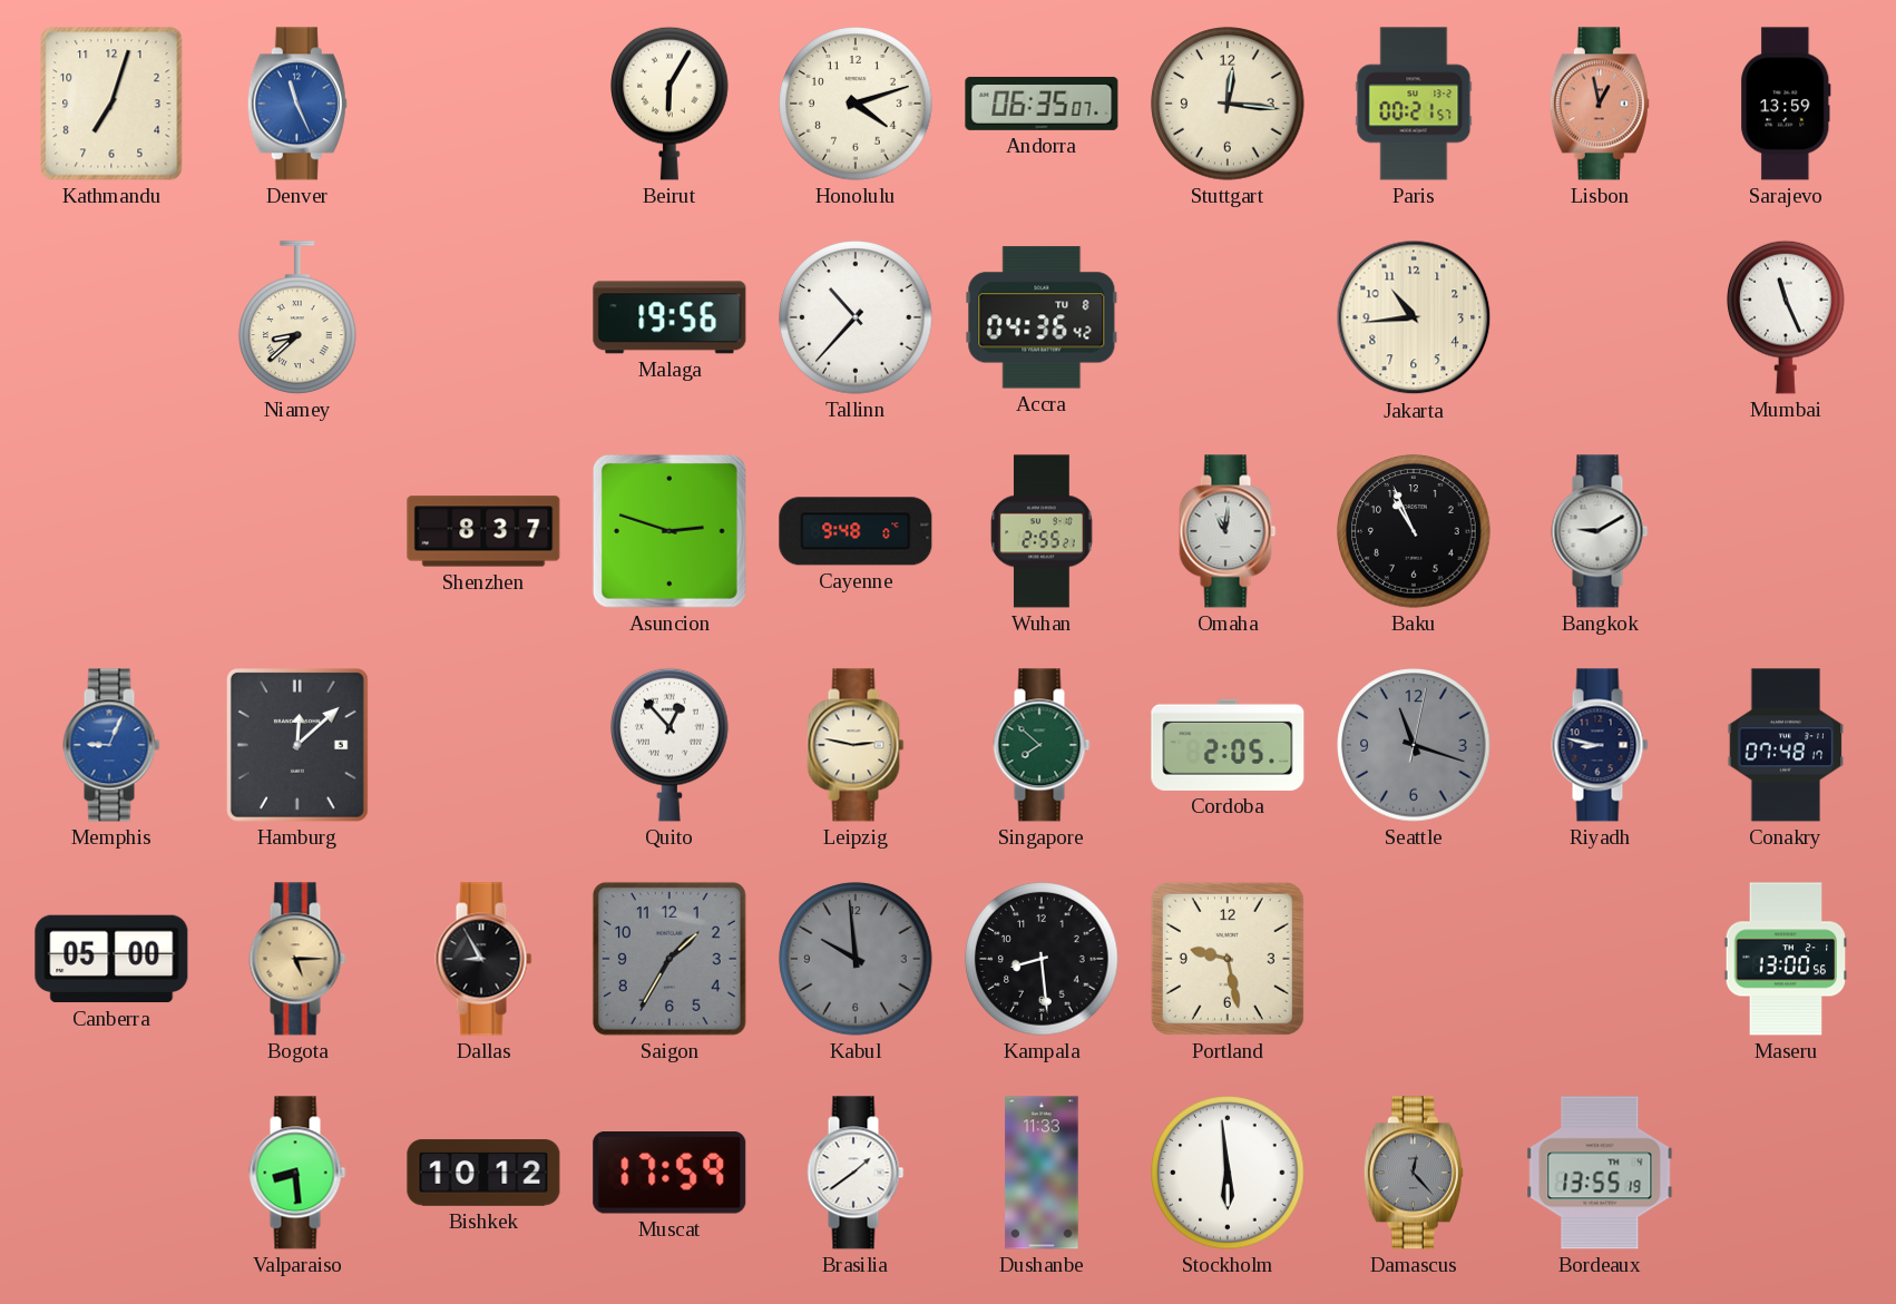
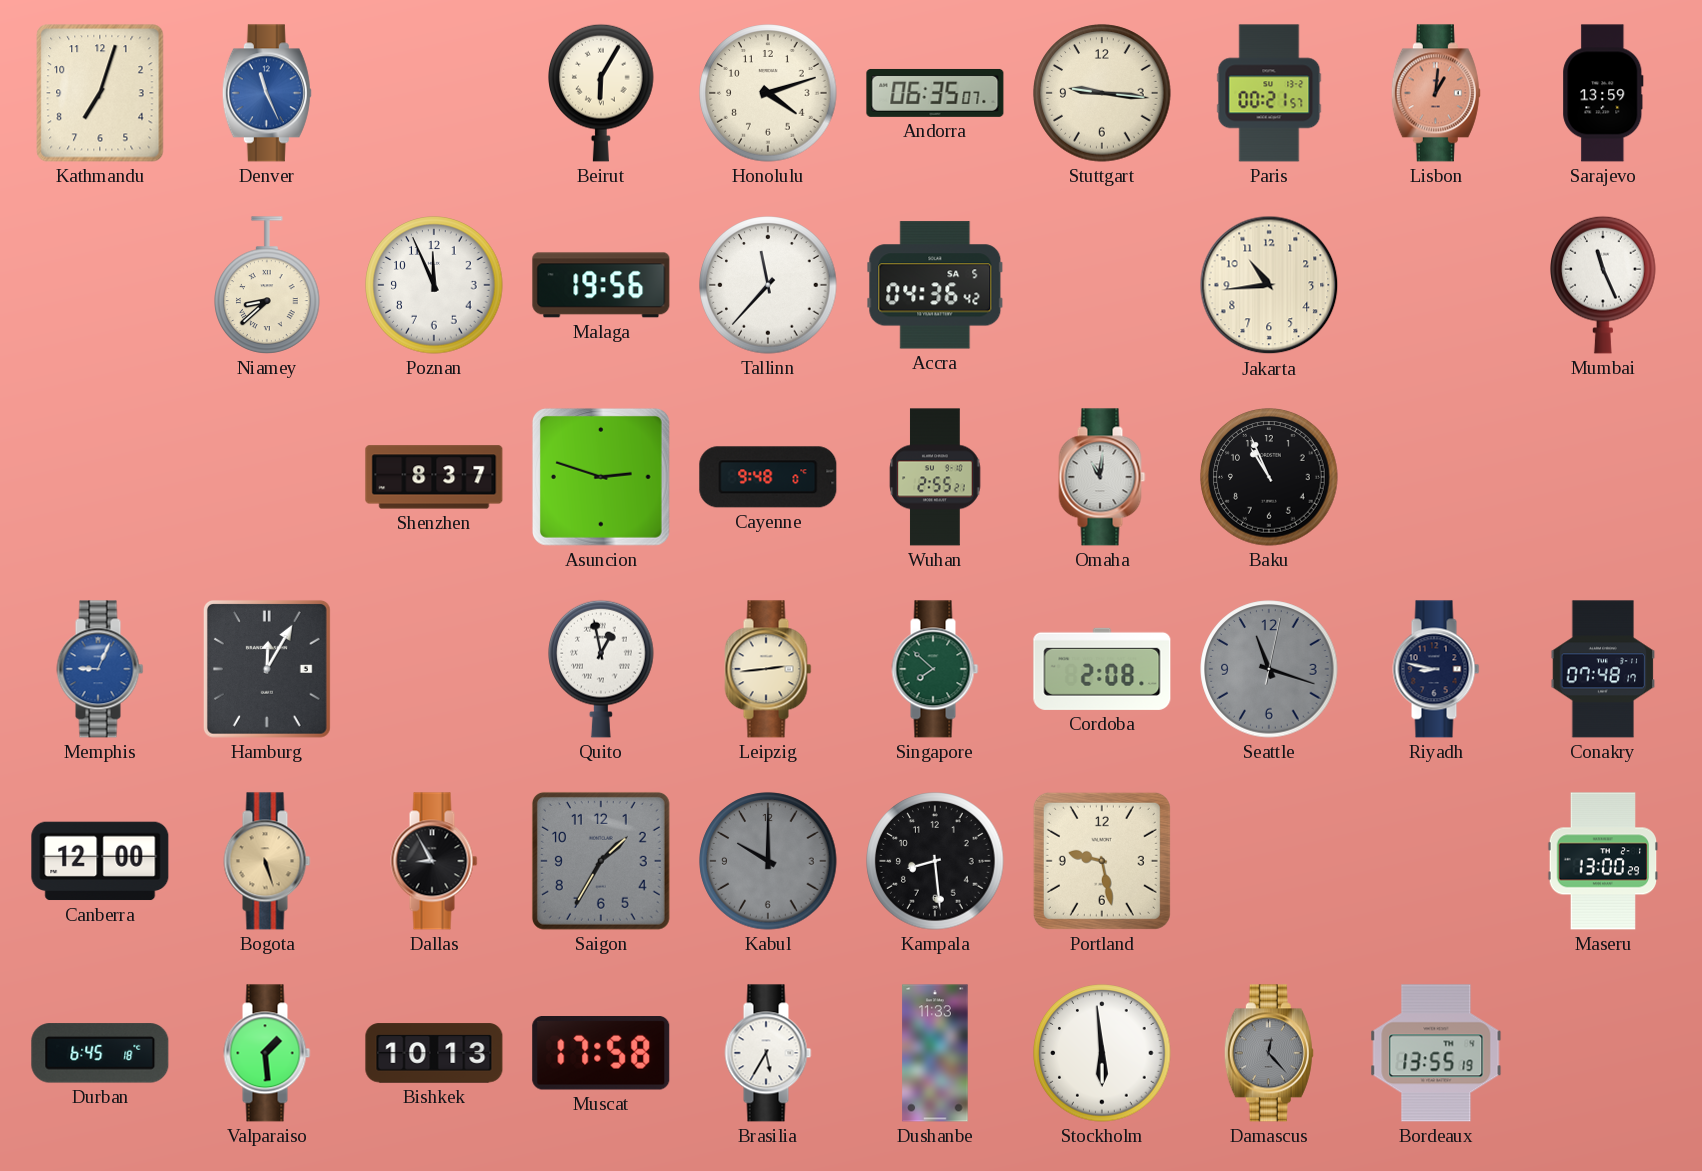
Stuttgart: 12:16 -> 9:16 (1102, 93)
Lisbon: 12:58 -> 1:01 (1436, 93)
Poznan: none -> 11:56 (434, 285)
Tallinn: 10:37 -> 11:37 (768, 285)
Accra date: TU 8 -> SA 5 (935, 285)
Bangkok: 9:10 -> none (1600, 531)
Hamburg: 12:08 -> 12:05 (267, 669)
Quito: 12:53 -> 12:58 (601, 669)
Leipzig: 2:47 -> 2:44 (768, 669)
Cordoba: 2:05 -> 2:08 (1102, 669)
Canberra: 05:00 -> 12:00 (100, 861)
Bogota: 5:15 -> 5:27 (267, 861)
Kabul: 9:59 -> 10:00 (768, 861)
Maseru: 13:00:56 -> 13:00:29 (1603, 861)
Durban: none -> 6:45 (100, 1053)
Valparaiso: 8:29 -> 1:29 (267, 1053)
Bishkek: 10:12 -> 10:13 (434, 1053)
Muscat: 17:59 -> 17:58 (601, 1054)
Brasilia: 1:39 -> 5:35 (768, 1053)
